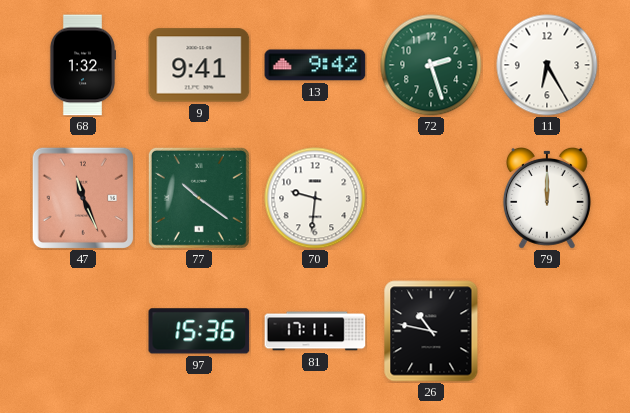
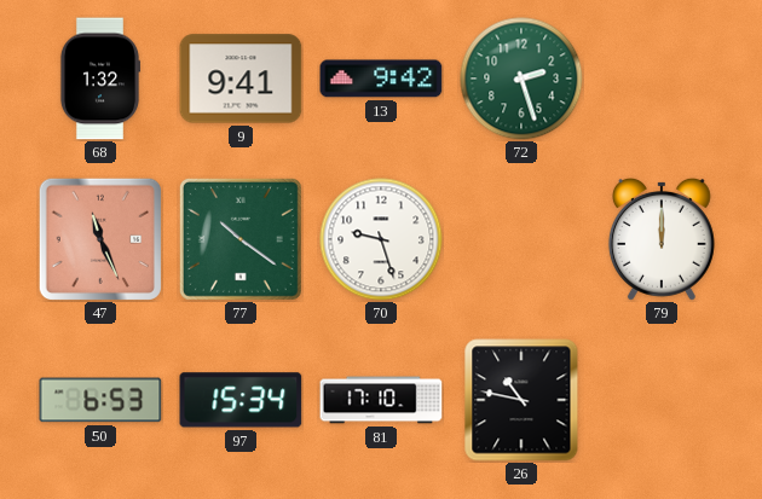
11: 6:25 -> none (547, 65)
70: 9:31 -> 9:27 (381, 239)
50: none -> 6:53 (100, 400)
97: 15:36 -> 15:34 (241, 400)
81: 17:11 -> 17:10 (381, 400)
